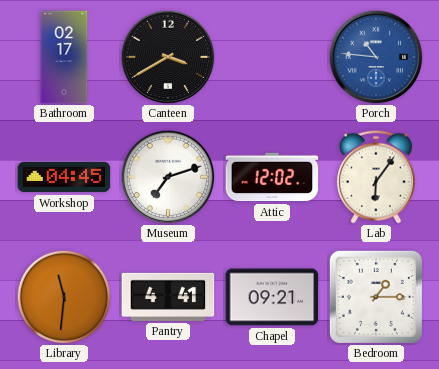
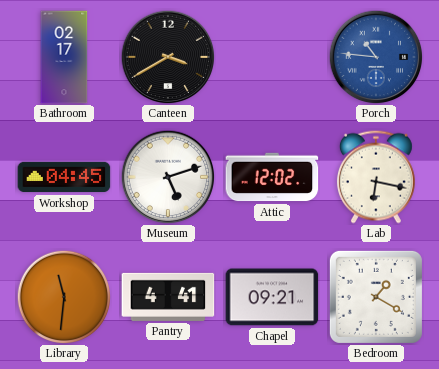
Museum: 7:12 -> 5:12 (168, 177)
Lab: 6:06 -> 6:17 (376, 177)
Bedroom: 1:15 -> 1:20 (376, 297)
